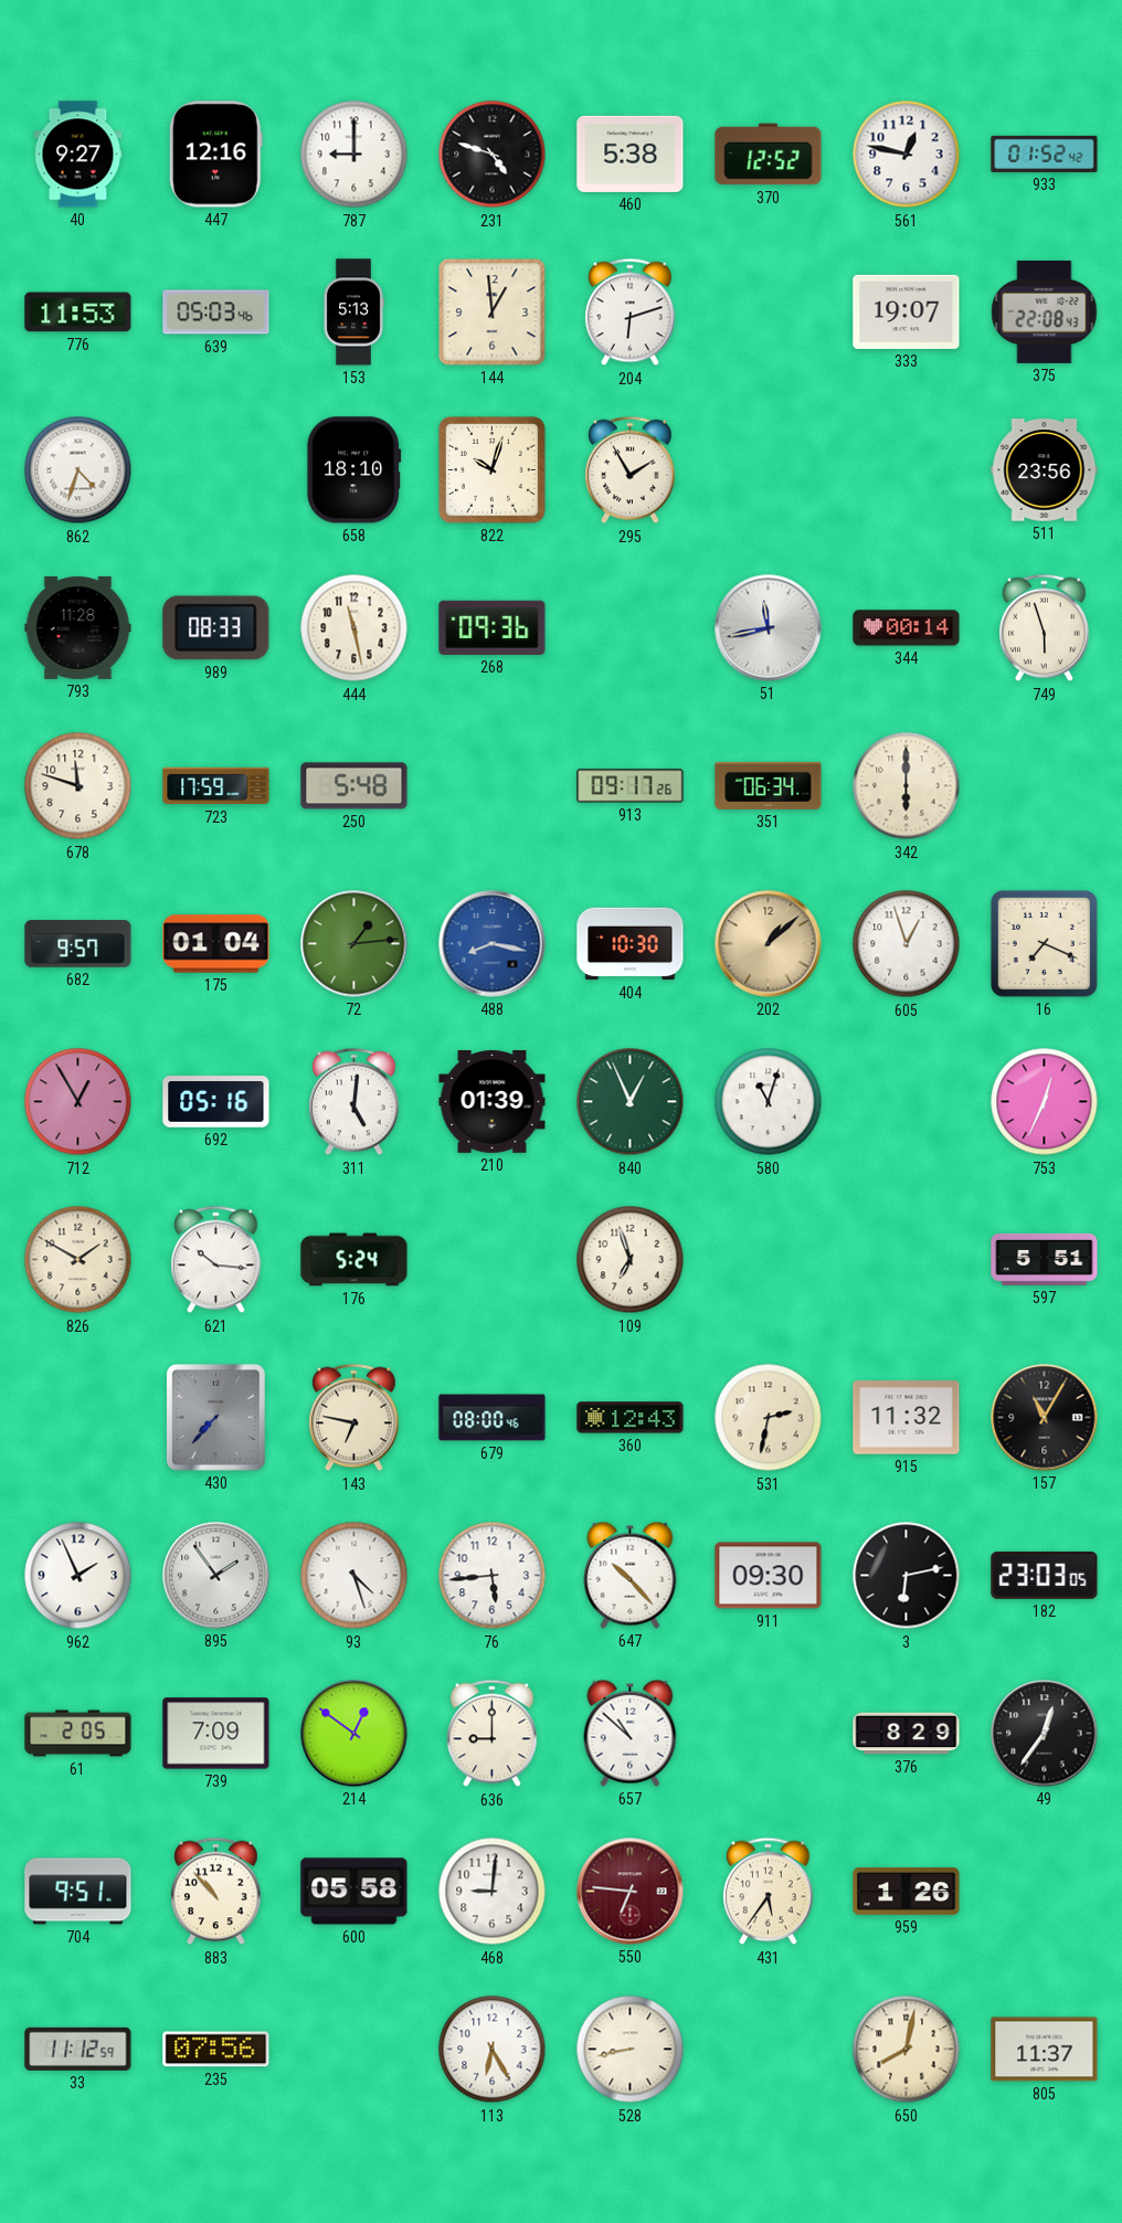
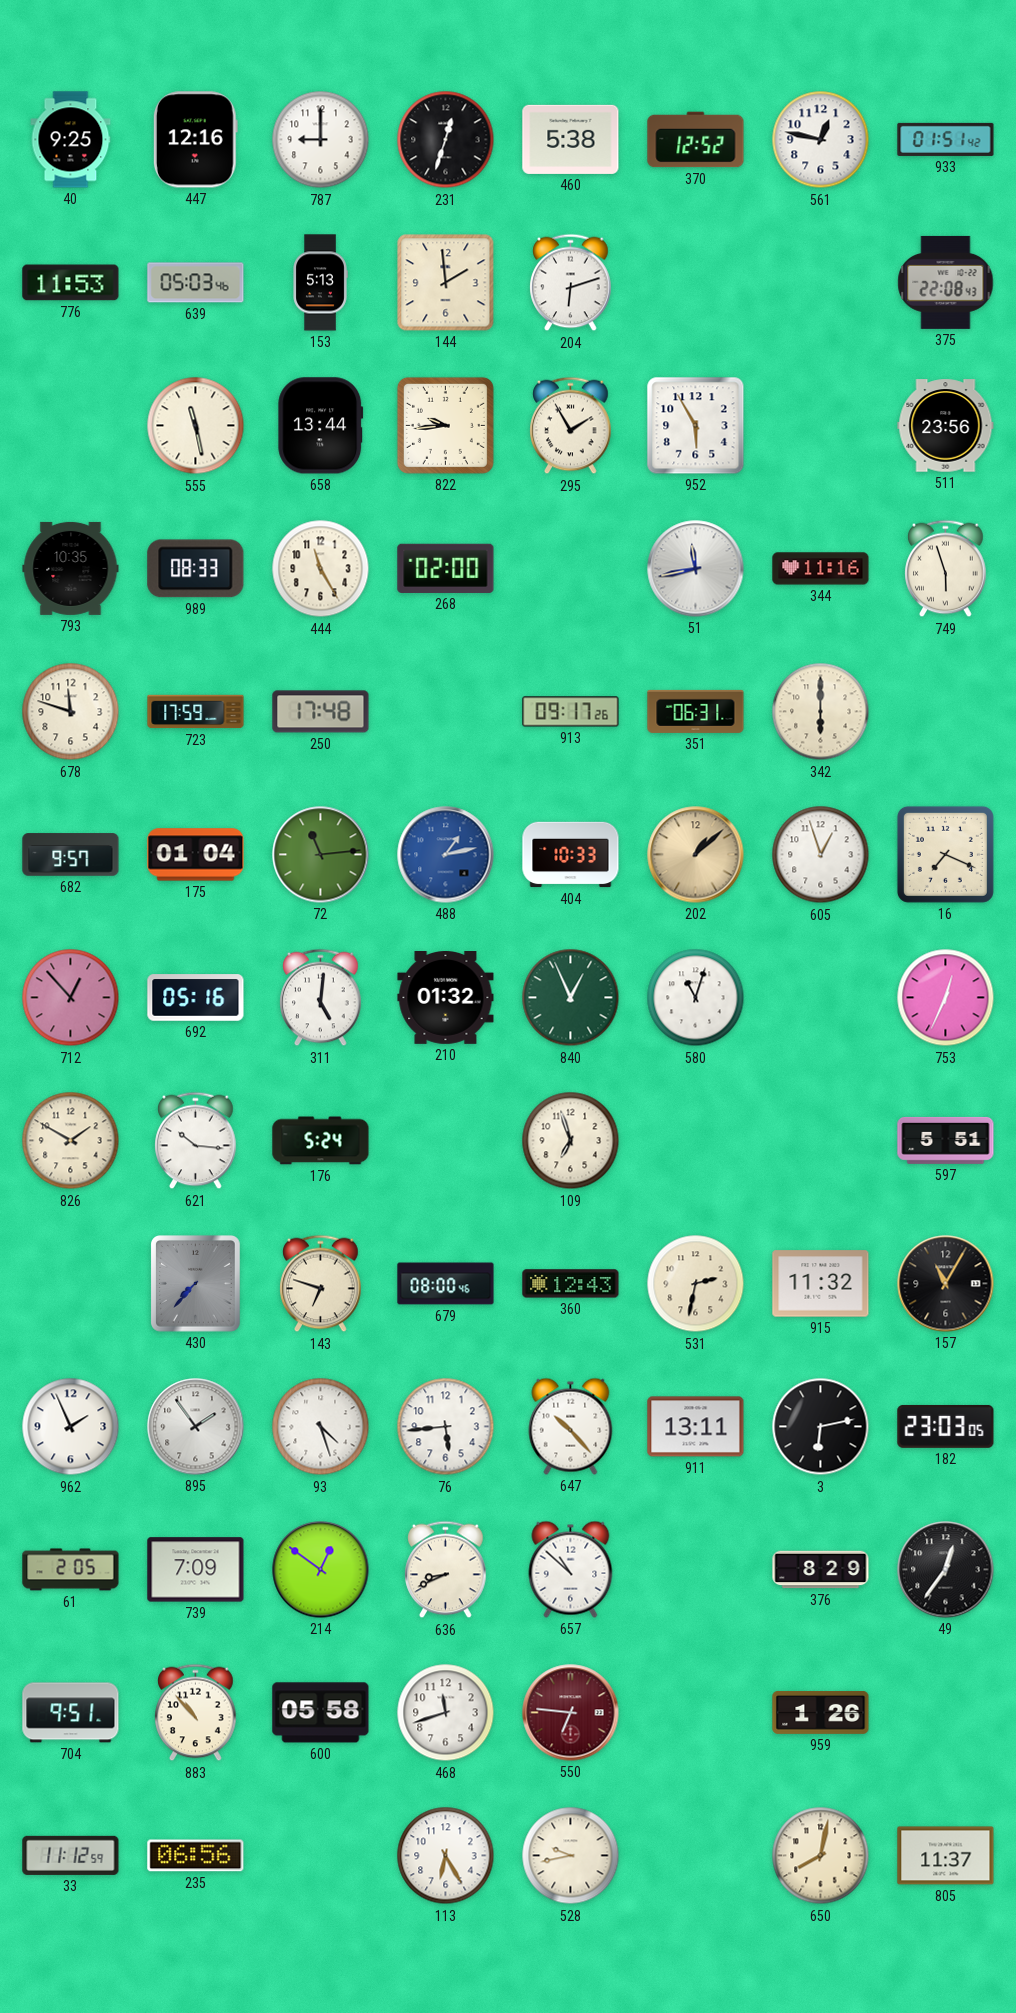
40: 9:27 -> 9:25 (71, 140)
231: 4:48 -> 12:33 (446, 140)
933: 01:52 -> 01:51 (946, 139)
144: 12:59 -> 1:59 (446, 283)
333: 19:07 -> none (907, 311)
862: 4:33 -> none (78, 470)
555: none -> 11:28 (196, 426)
658: 18:10 -> 13:44 (321, 426)
822: 10:03 -> 9:44 (445, 425)
952: none -> 5:55 (696, 426)
793: 11:28 -> 10:35 (71, 568)
444: 11:28 -> 11:25 (321, 569)
268: 09:36 -> 02:00 (446, 568)
344: 00:14 -> 11:16 (821, 569)
250: 5:48 -> 17:48 (321, 712)
351: 06:34 -> 06:31 (696, 711)
72: 1:14 -> 11:14 (321, 855)
488: 8:17 -> 1:13 (446, 855)
404: 10:30 -> 10:33 (571, 855)
712: 12:55 -> 12:53 (71, 998)
210: 01:39 -> 01:32 (446, 998)
143: 6:47 -> 6:48 (321, 1284)
911: 09:30 -> 13:11 (696, 1427)
636: 9:00 -> 8:41 (446, 1570)
468: 9:01 -> 11:42 (446, 1713)
431: 5:36 -> none (769, 1892)
235: 07:56 -> 06:56 (196, 1856)
528: 8:43 -> 9:43 (571, 1856)
